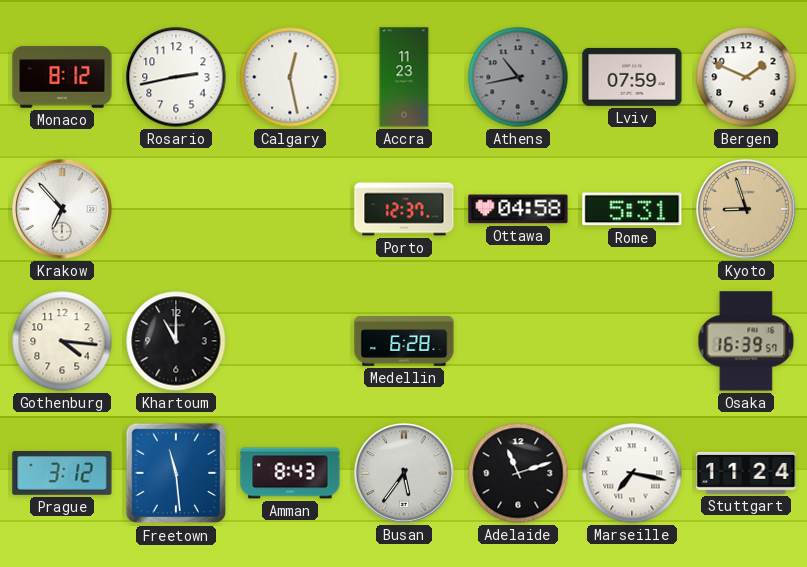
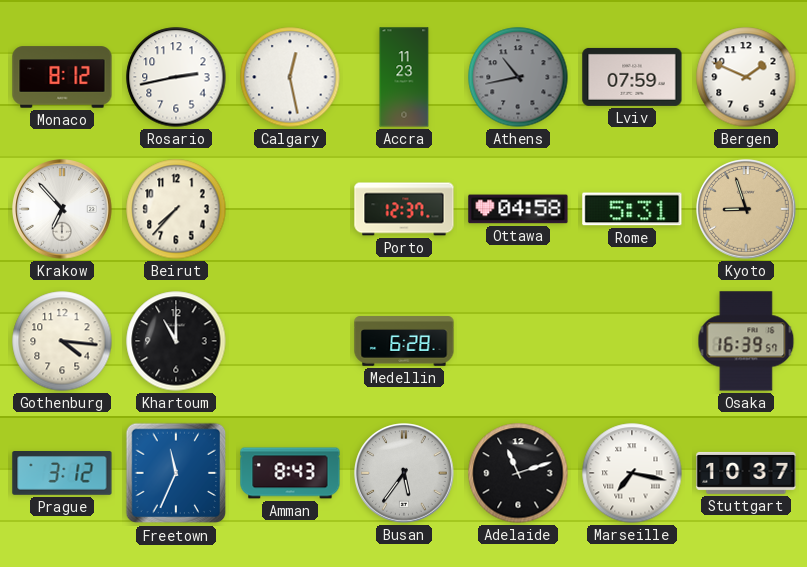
Beirut: none -> 7:37 (176, 209)
Freetown: 11:29 -> 11:34 (176, 473)
Stuttgart: 11:24 -> 10:37 (746, 473)
